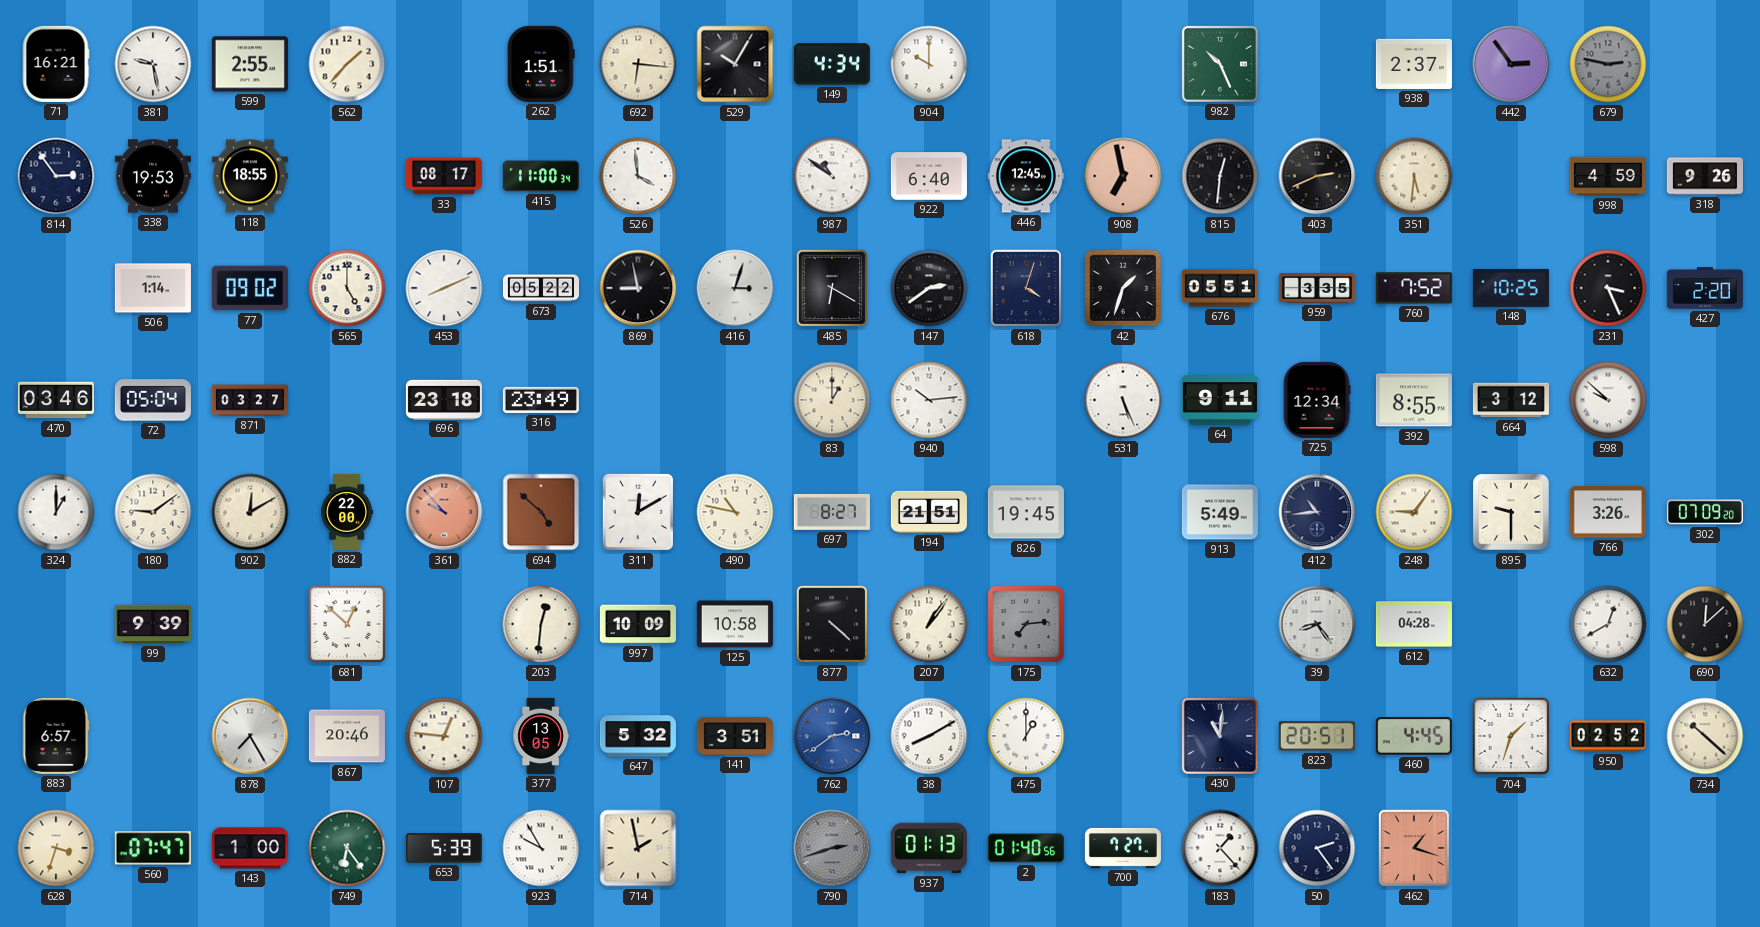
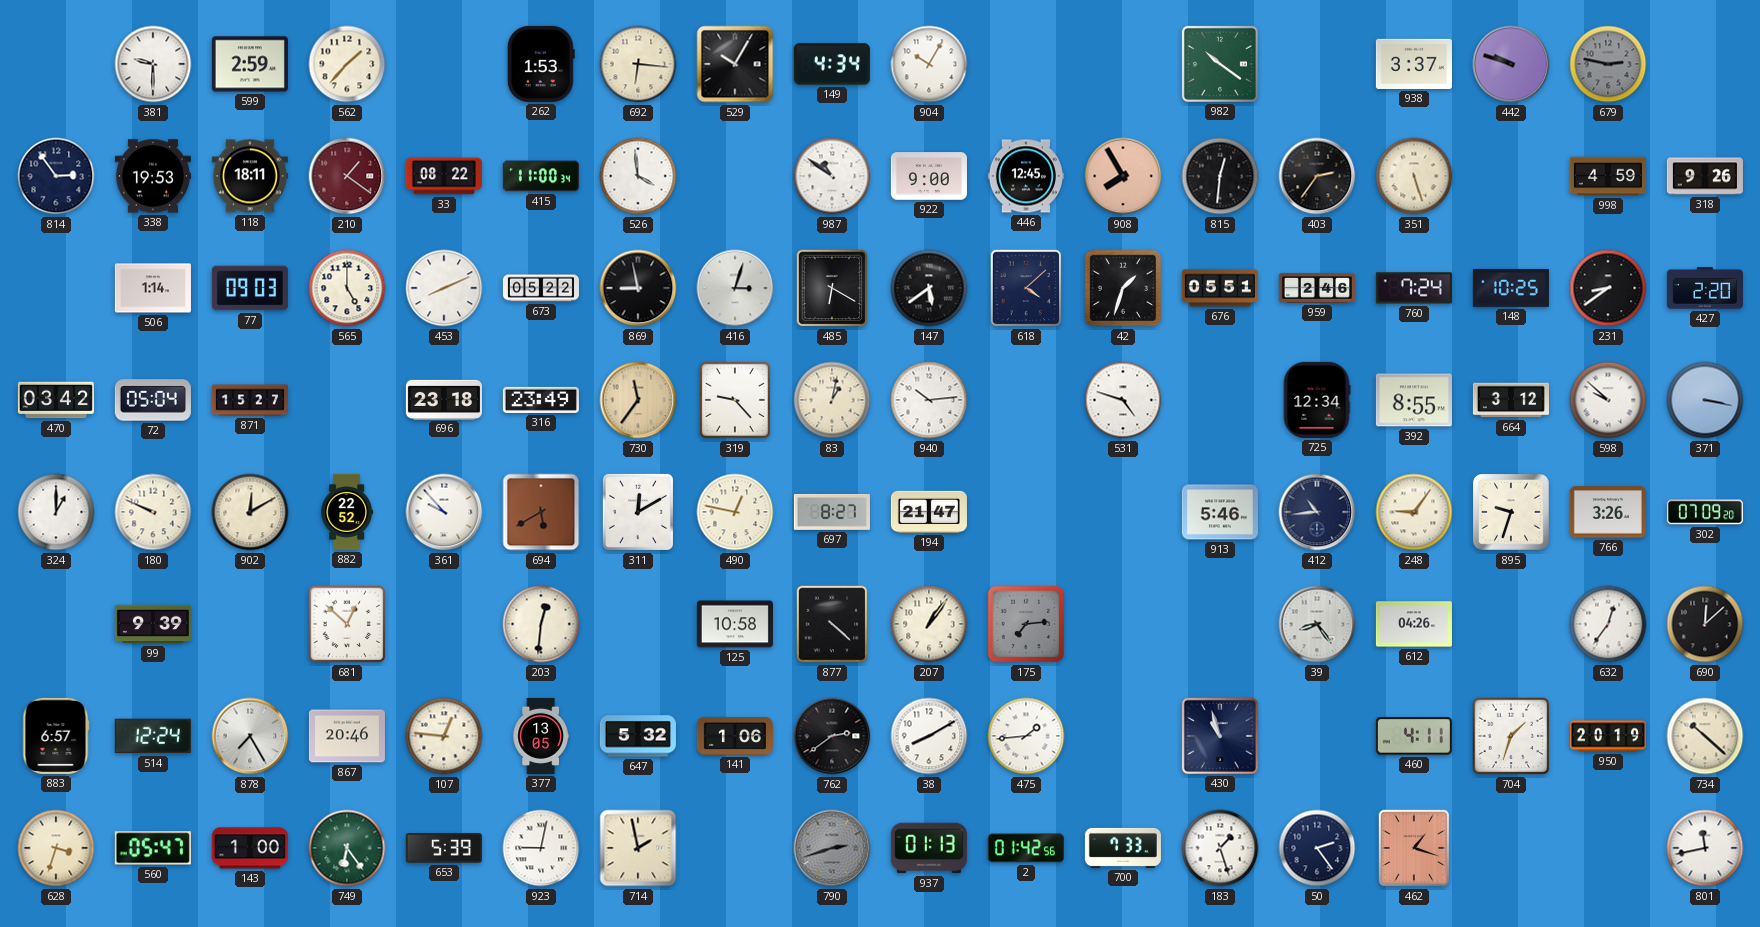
71: 16:21 -> none (56, 64)
381: 9:28 -> 9:30 (153, 64)
599: 2:55 -> 2:59 (250, 64)
262: 1:51 -> 1:53 (541, 64)
904: 10:00 -> 10:05 (929, 64)
982: 10:26 -> 10:21 (1220, 64)
938: 2:37 -> 3:37 (1414, 64)
442: 2:54 -> 9:48 (1511, 64)
118: 18:55 -> 18:11 (250, 176)
210: none -> 1:21 (347, 176)
33: 08:17 -> 08:22 (444, 176)
922: 6:40 -> 9:00 (929, 176)
908: 6:58 -> 7:55 (1123, 176)
403: 2:41 -> 2:36 (1317, 176)
351: 5:31 -> 5:27 (1414, 176)
77: 09:02 -> 09:03 (250, 288)
147: 2:39 -> 5:39 (929, 288)
618: 4:03 -> 4:08 (1026, 288)
959: 3:35 -> 2:46 (1317, 289)
760: 7:52 -> 7:24 (1414, 288)
231: 3:26 -> 8:39 (1608, 288)
470: 03:46 -> 03:42 (56, 400)
871: 03:27 -> 15:27 (250, 400)
730: none -> 11:36 (638, 400)
319: none -> 9:23 (735, 400)
83: 1:00 -> 1:02 (832, 400)
531: 5:26 -> 4:48 (1123, 400)
64: 9:11 -> none (1220, 400)
371: none -> 3:17 (1705, 400)
180: 9:09 -> 9:49 (153, 512)
882: 22:00 -> 22:52 (347, 512)
361 dial: salmon -> white (444, 512)
694: 4:52 -> 5:40 (541, 512)
490: 10:47 -> 12:47 (735, 512)
194: 21:51 -> 21:47 (929, 512)
826: 19:45 -> none (1026, 512)
913: 5:49 -> 5:46 (1220, 512)
895: 9:30 -> 9:33 (1511, 512)
997: 10:09 -> none (638, 624)
612: 04:28 -> 04:26 (1414, 624)
632: 12:40 -> 12:36 (1608, 624)
514: none -> 12:24 (153, 736)
141: 3:51 -> 1:06 (735, 736)
762 dial: blue -> black (832, 736)
475: 1:00 -> 1:44 (1026, 736)
430: 11:01 -> 10:57 (1220, 736)
823: 20:51 -> none (1317, 736)
460: 4:45 -> 4:11 (1414, 736)
950: 02:52 -> 20:19 (1608, 736)
560: 07:47 -> 05:47 (153, 848)
923: 9:55 -> 9:02 (541, 848)
2: 01:40 -> 01:42 (1026, 848)
700: 7:27 -> 7:33 (1123, 848)
183: 1:23 -> 1:27 (1220, 848)
801: none -> 11:43 (1705, 848)
